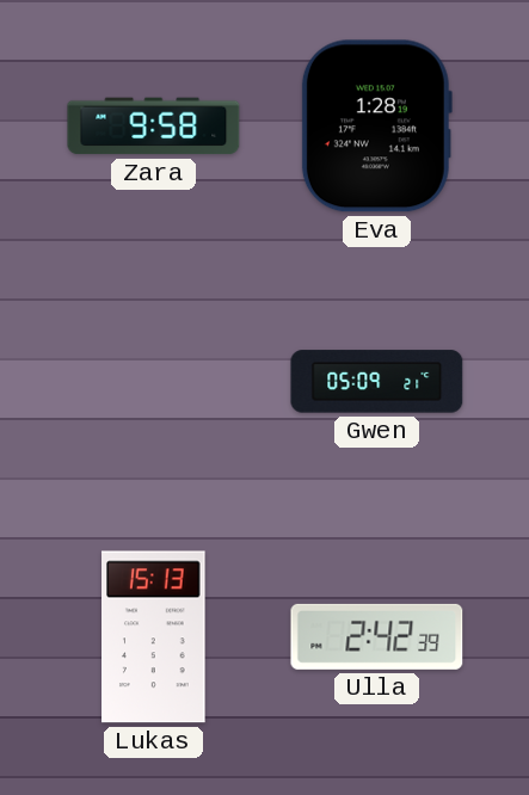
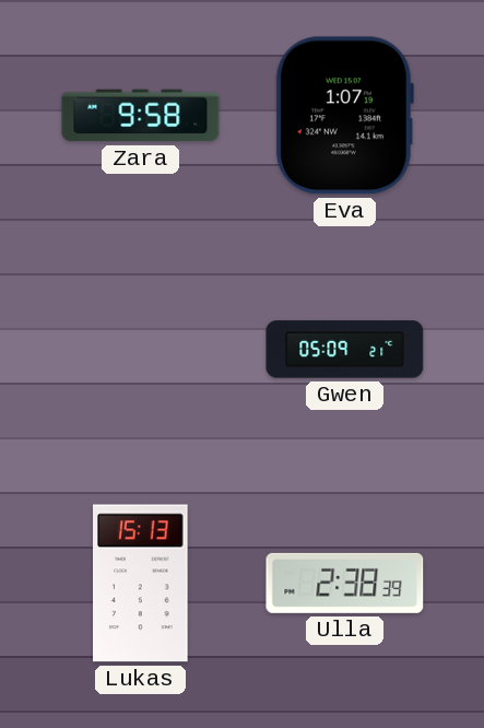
Eva: 1:28 -> 1:07 (344, 116)
Ulla: 2:42 -> 2:38 (345, 583)
